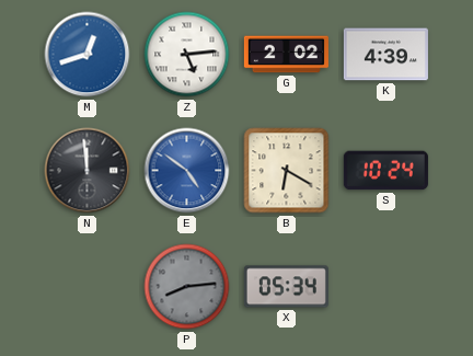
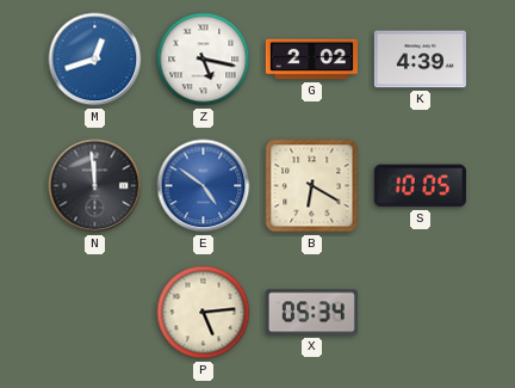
Z: 5:14 -> 5:17 (204, 60)
S: 10:24 -> 10:05 (420, 186)
P: 8:14 -> 5:14 (204, 313)
P dial: grey -> cream (204, 313)
